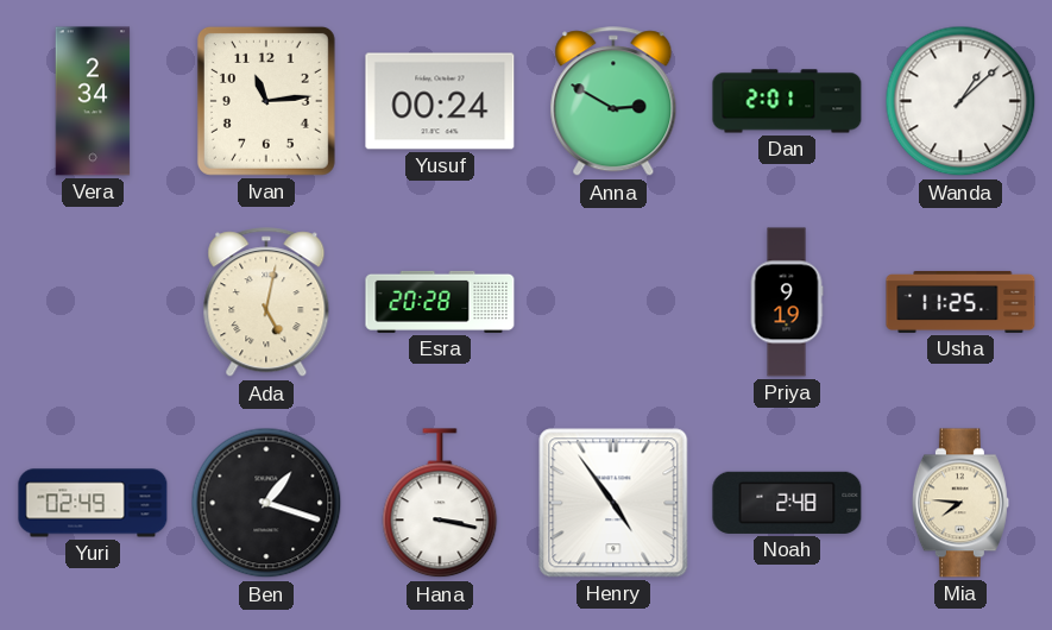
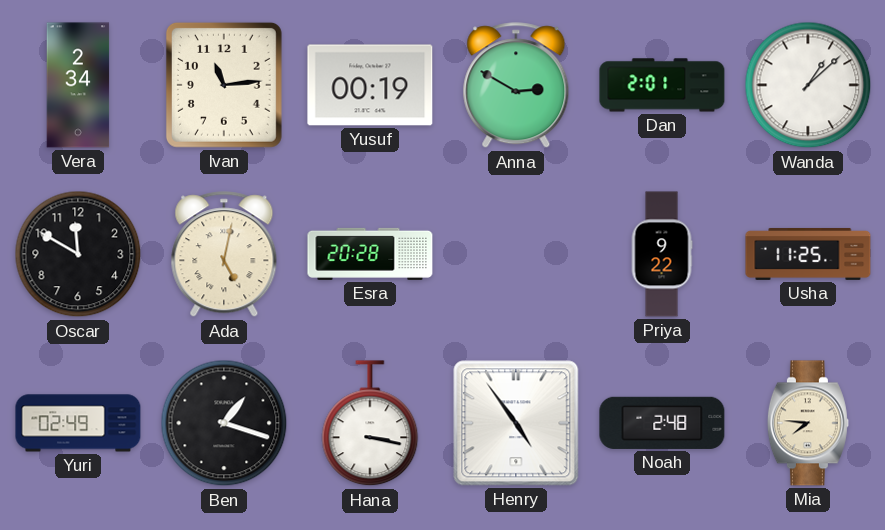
Yusuf: 00:24 -> 00:19 (370, 85)
Oscar: none -> 11:50 (78, 254)
Priya: 9:19 -> 9:22 (662, 254)
